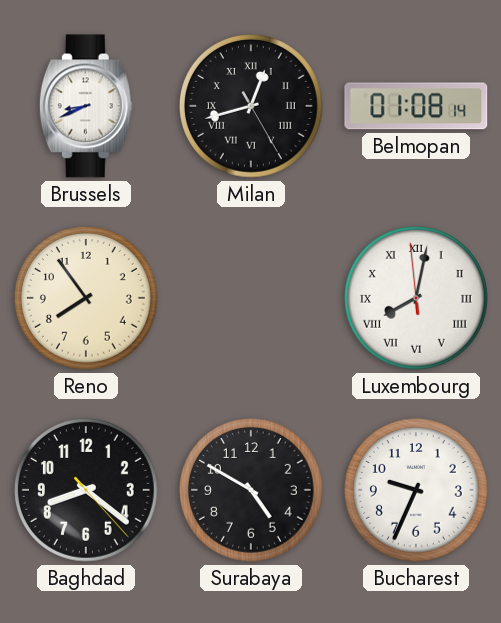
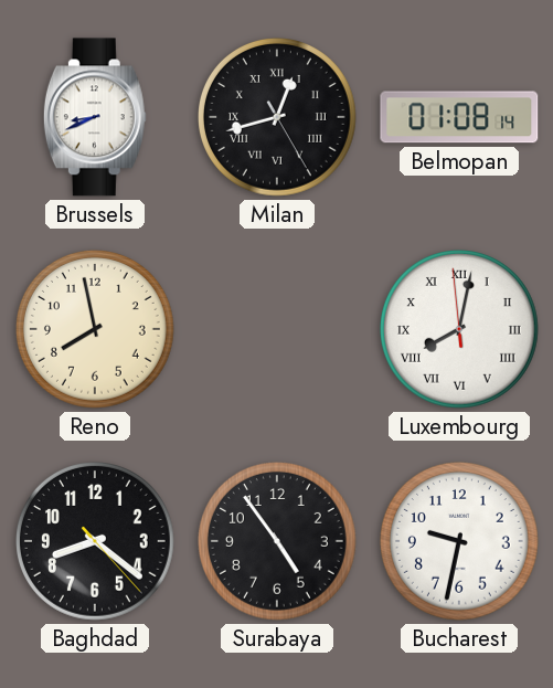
Reno: 7:54 -> 7:58 (96, 330)
Surabaya: 4:50 -> 4:54 (278, 542)
Bucharest: 9:34 -> 9:32 (460, 542)
